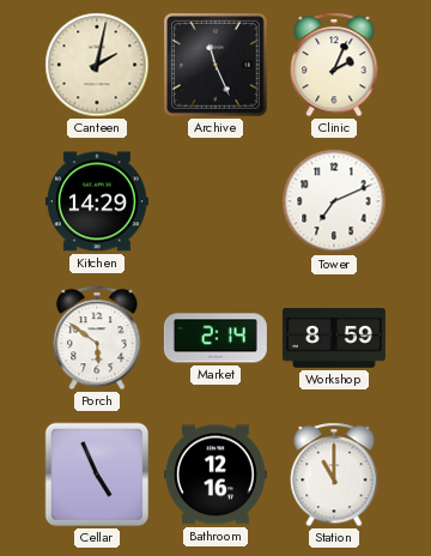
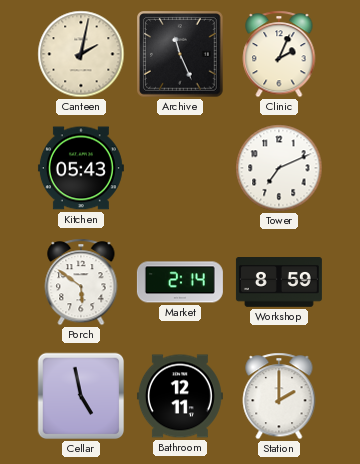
Kitchen: 14:29 -> 05:43 (81, 168)
Cellar: 4:56 -> 4:58 (81, 396)
Bathroom: 12:16 -> 12:11 (180, 396)
Station: 11:00 -> 2:00 (279, 396)
